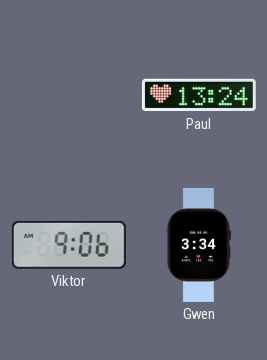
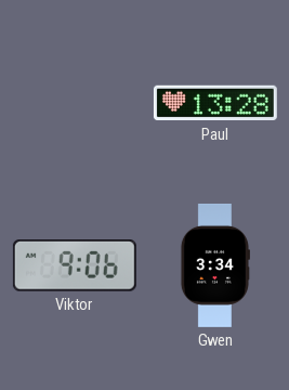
Paul: 13:24 -> 13:28 (215, 103)
